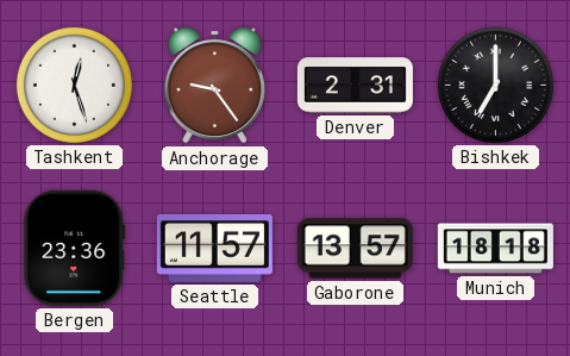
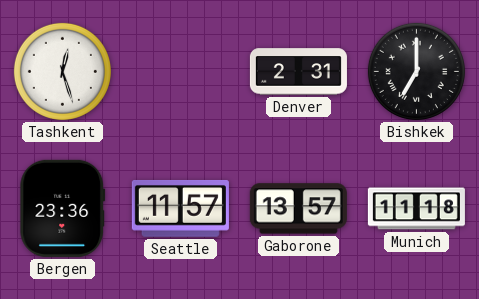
Anchorage: 9:24 -> none (214, 86)
Munich: 18:18 -> 11:18 (416, 209)
